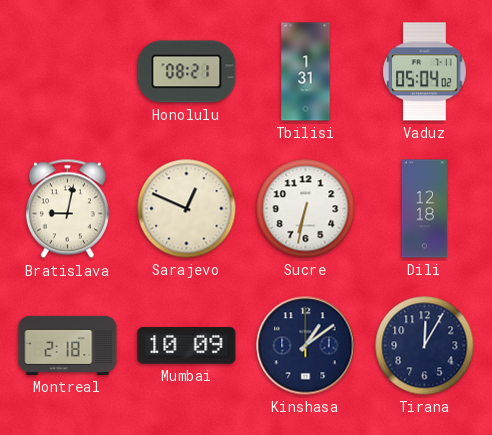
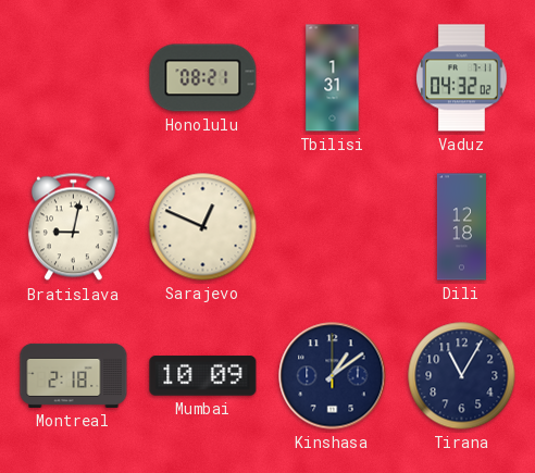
Vaduz: 05:04 -> 04:32 (462, 78)
Sucre: 6:32 -> none (306, 209)
Tirana: 12:05 -> 11:05 (462, 376)
